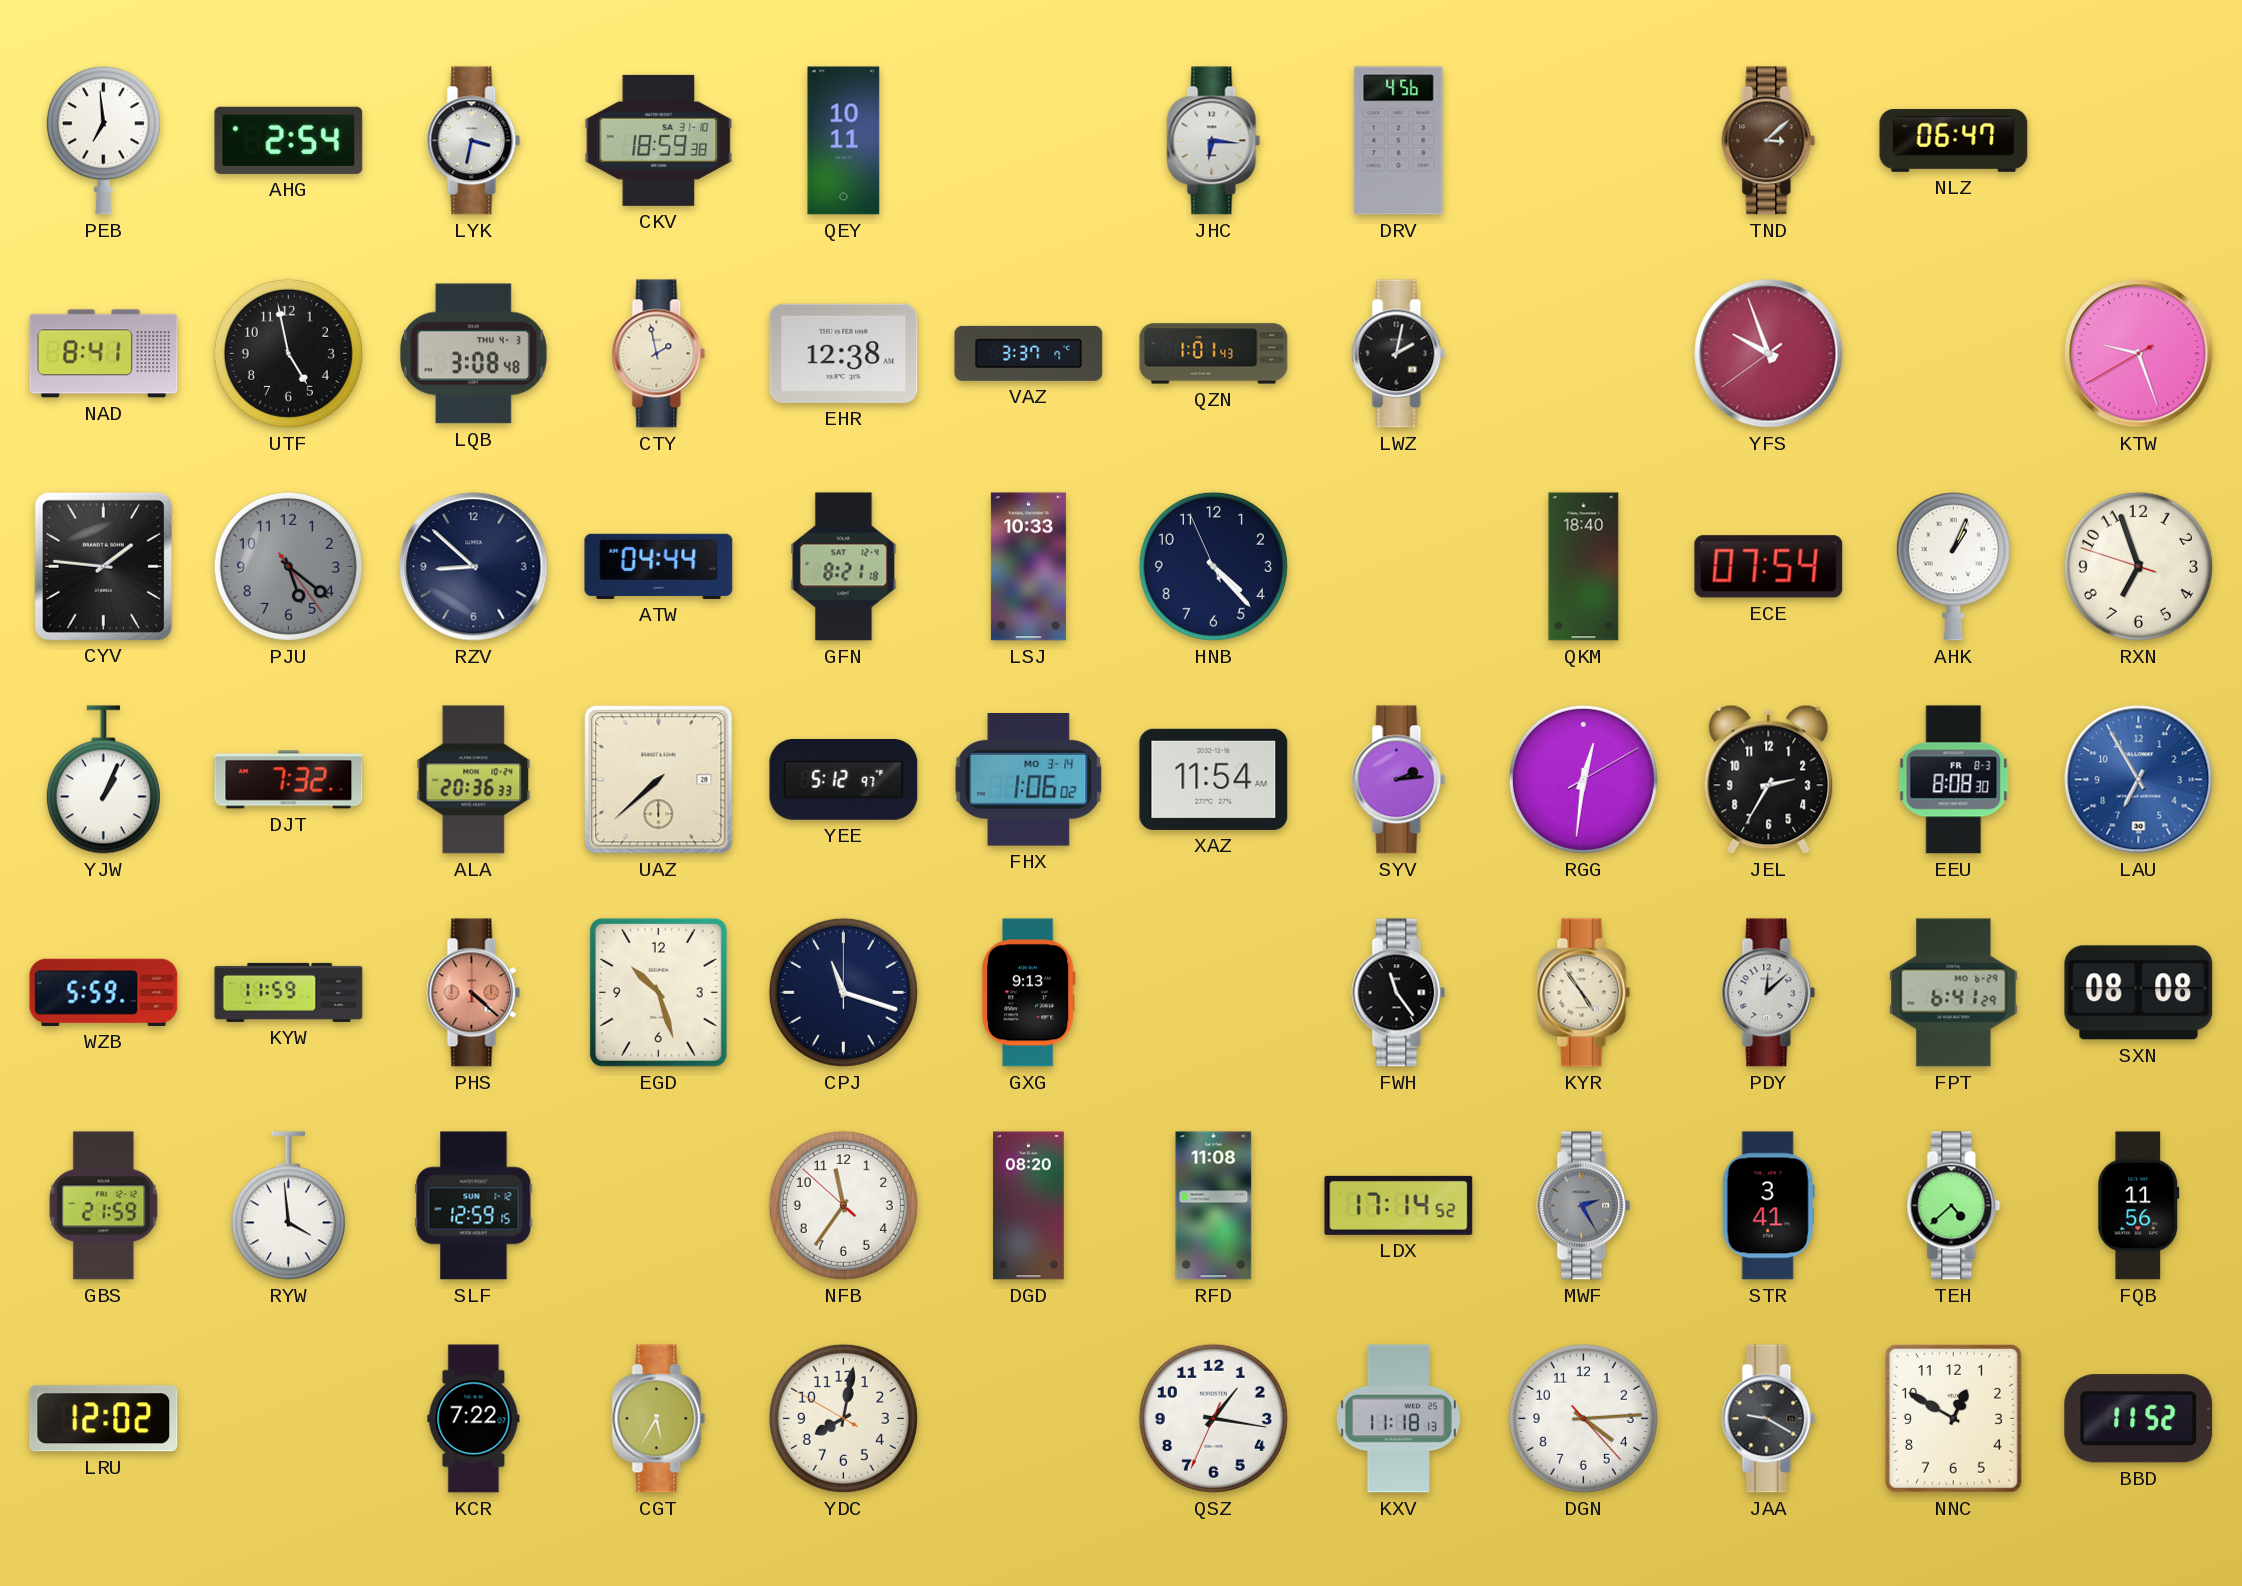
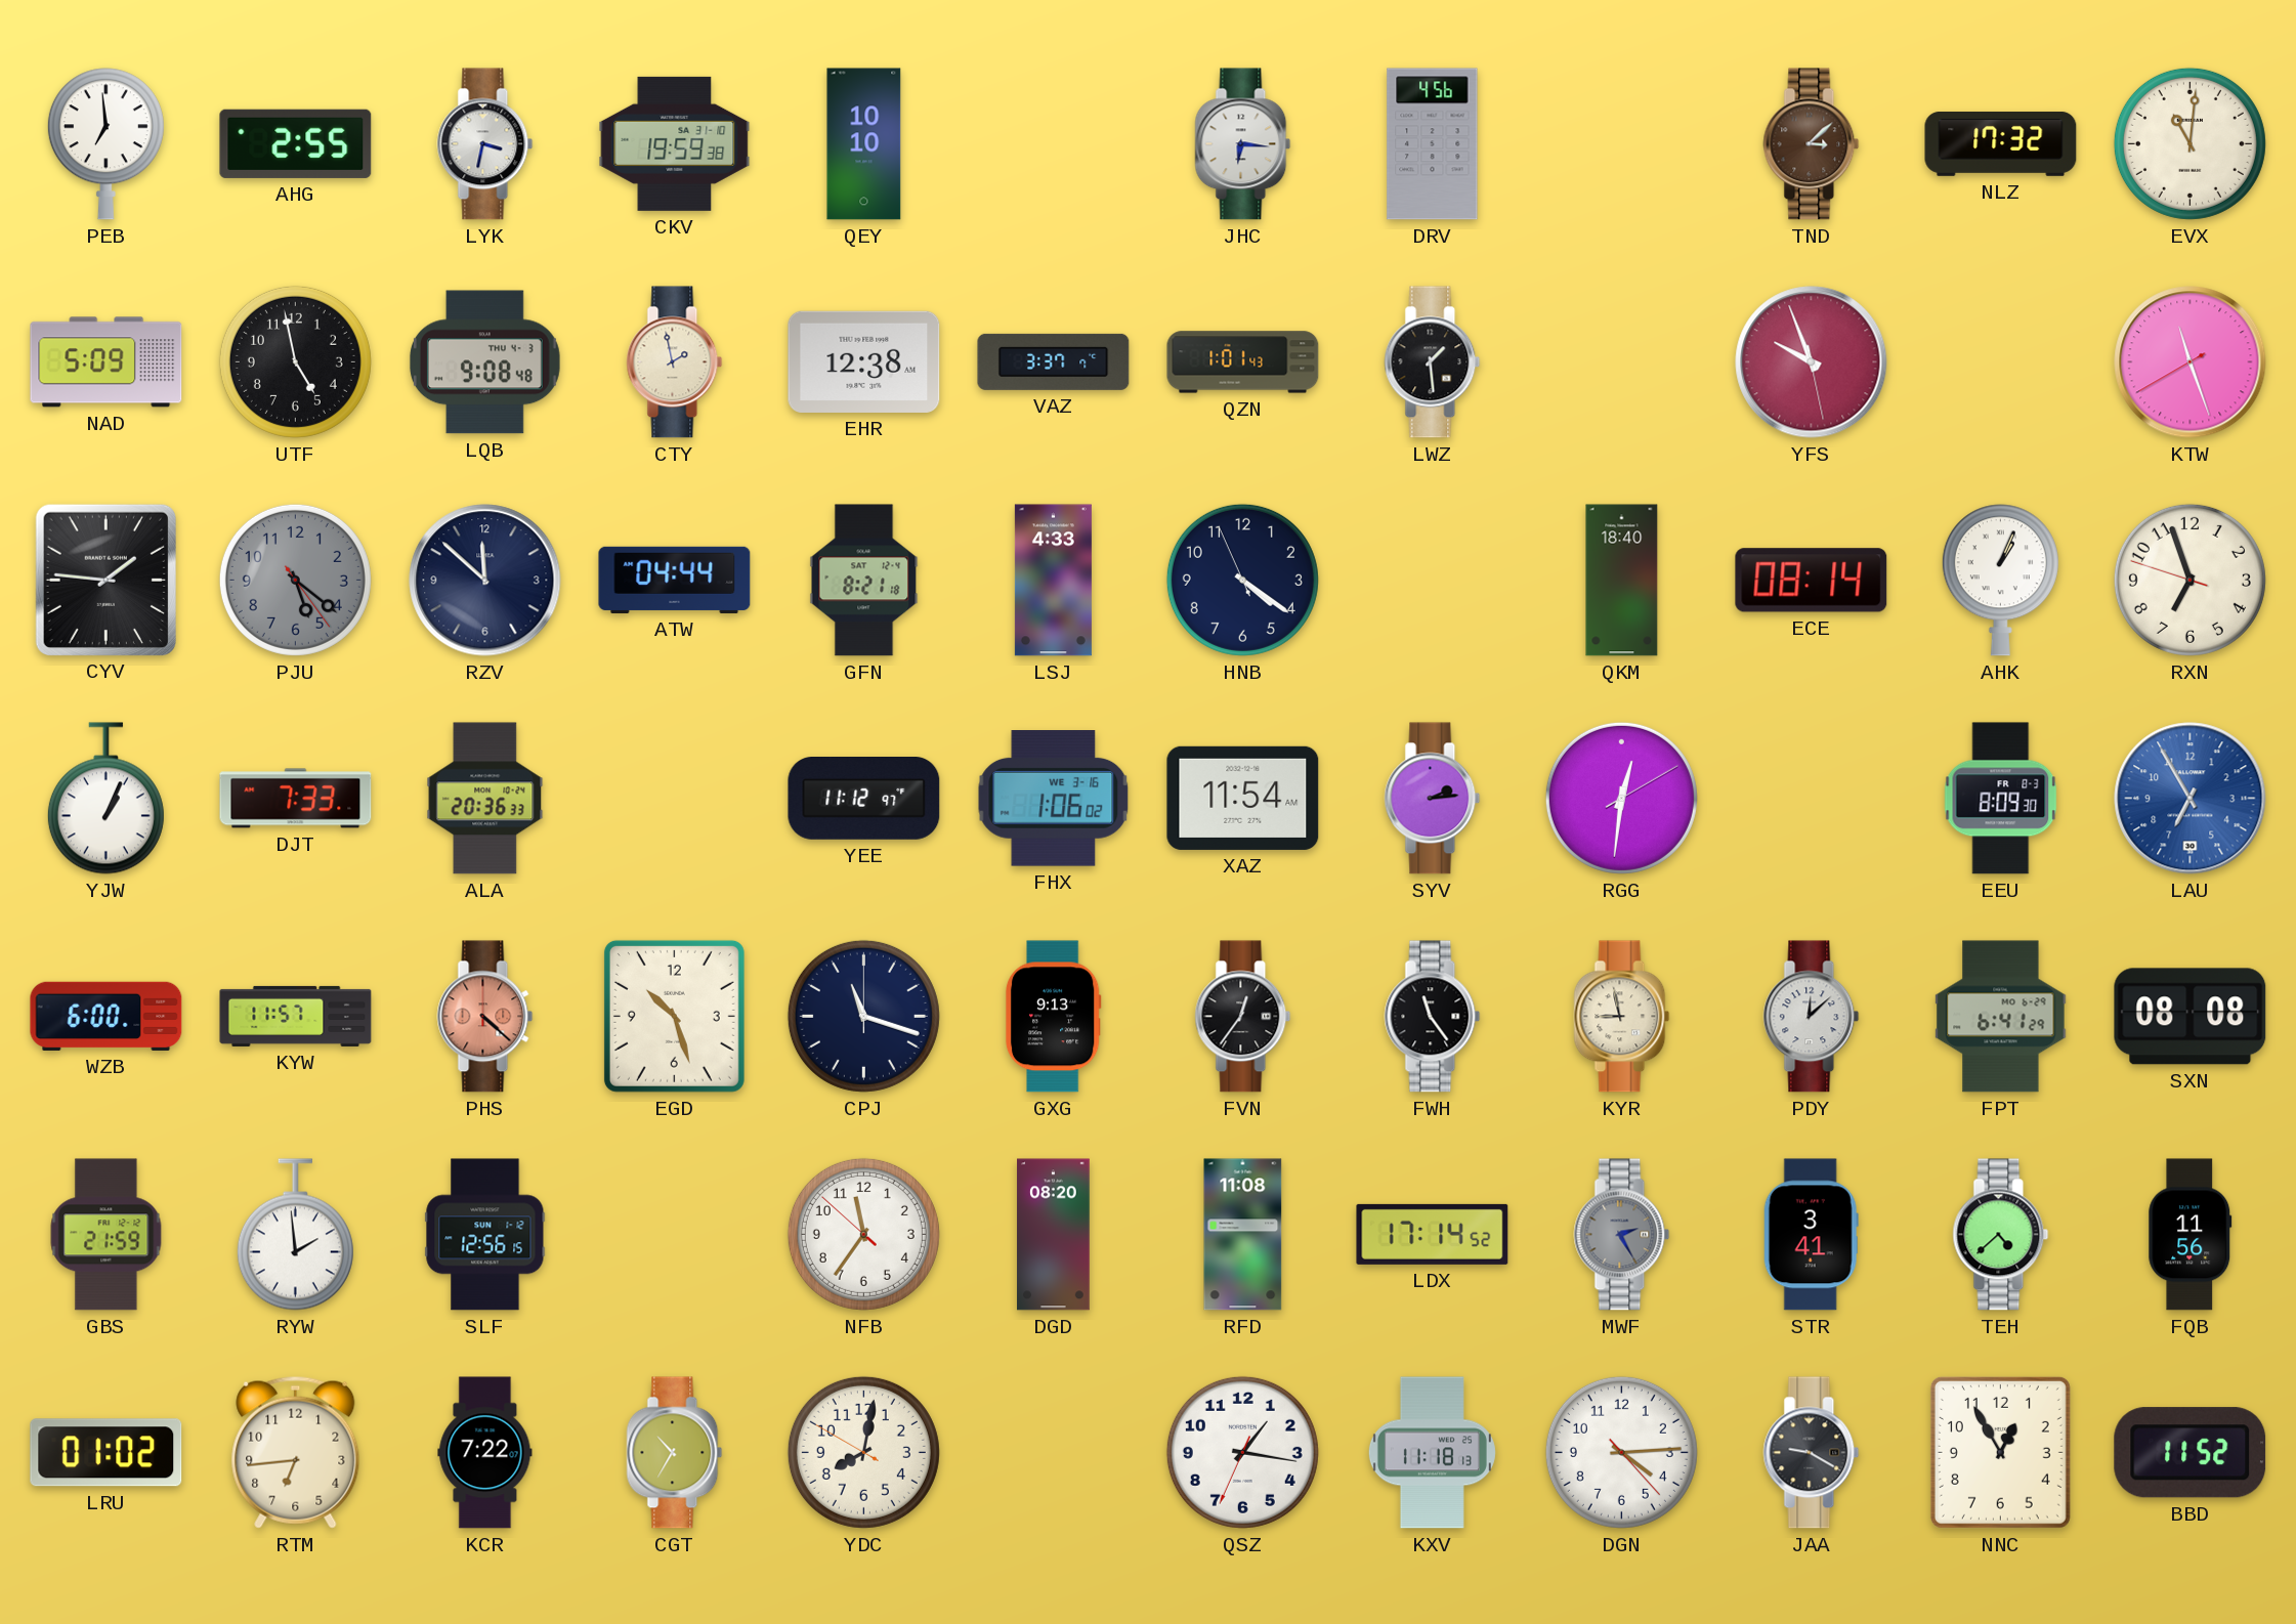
AHG: 2:54 -> 2:55 (296, 143)
CKV: 18:59 -> 19:59 (675, 143)
QEY: 10:11 -> 10:10 (864, 144)
NLZ: 06:47 -> 17:32 (2001, 143)
EVX: none -> 11:01 (2189, 143)
NAD: 8:41 -> 5:09 (107, 362)
LQB: 3:08 -> 9:08 (484, 362)
LWZ: 2:02 -> 1:29 (1433, 362)
YFS: 9:56:39 -> 9:56:28 (1812, 362)
KTW: 9:26 -> 11:26 (2191, 362)
RZV: 8:52 -> 11:52 (485, 581)
LSJ: 10:33 -> 4:33 (1053, 581)
HNB: 4:22 -> 4:20 (1242, 580)
ECE: 07:54 -> 08:14 (1812, 581)
DJT: 7:32 -> 7:33 (296, 799)
UAZ: 7:38 -> none (659, 780)
YEE: 5:12 -> 11:12 (864, 799)
FHX date: MO 3-14 -> WE 3-16 (1054, 799)
JEL: 2:35 -> none (1769, 779)
EEU: 8:08 -> 8:09 (2001, 799)
WZB: 5:59 -> 6:00 (107, 1016)
KYW: 11:59 -> 11:57 (296, 1016)
FVN: none -> 12:36 (1243, 1017)
KYR: 4:54 -> 8:58 (1622, 1017)
RYW: 3:59 -> 1:59 (295, 1235)
SLF: 12:59 -> 12:56 (485, 1235)
LRU: 12:02 -> 01:02 (107, 1453)
RTM: none -> 6:44 (296, 1452)
CGT: 5:35 -> 10:35 (675, 1453)
NNC: 12:50 -> 12:55 (2000, 1452)
